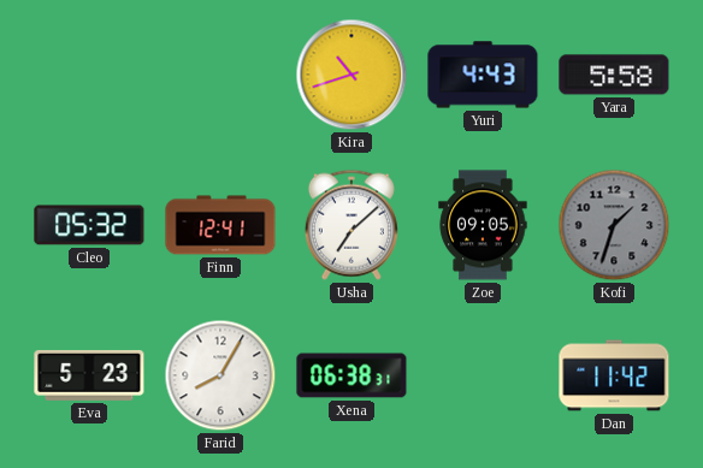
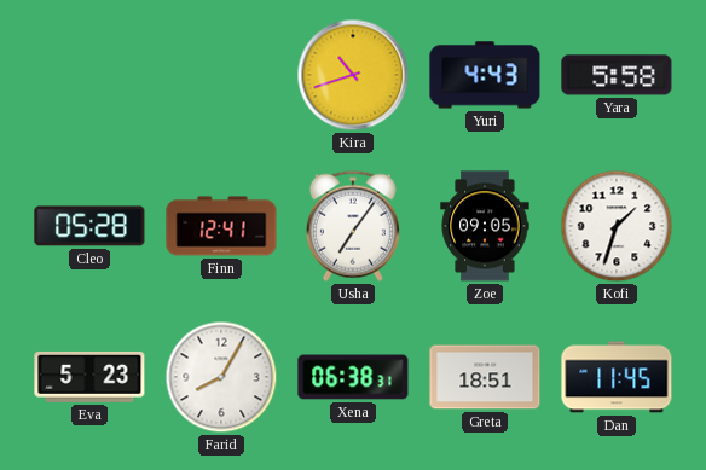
Cleo: 05:32 -> 05:28 (89, 226)
Usha: 7:08 -> 7:06 (353, 226)
Kofi dial: grey -> white (617, 226)
Greta: none -> 18:51 (485, 377)
Dan: 11:42 -> 11:45 (617, 377)
